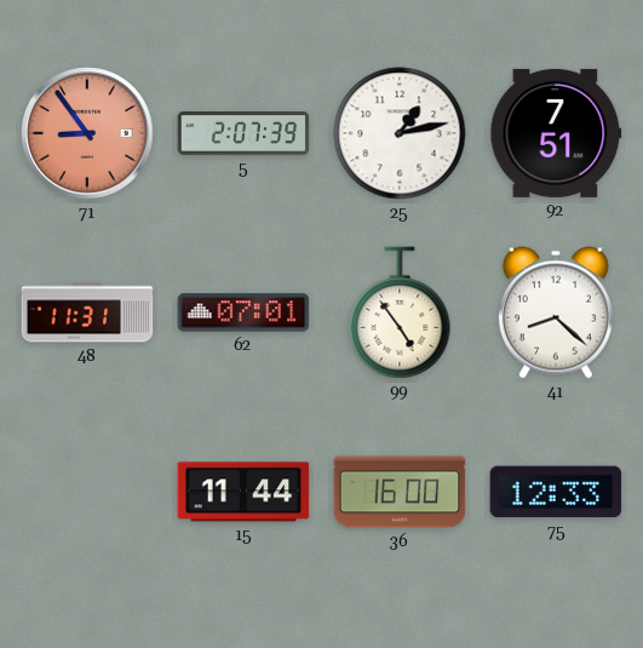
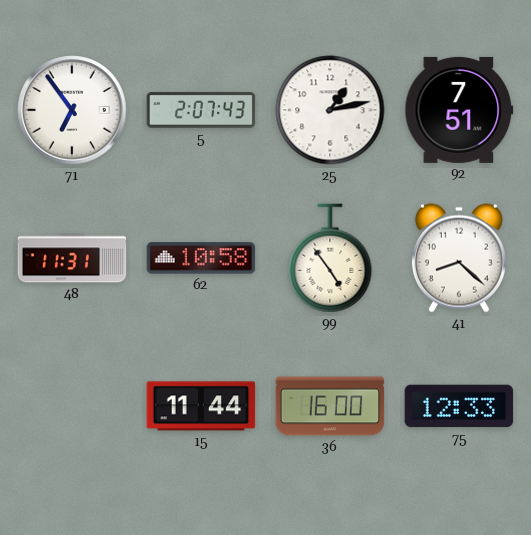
71: 8:54 -> 6:54 (72, 110)
71 dial: salmon -> white (72, 110)
5: 2:07:39 -> 2:07:43 (201, 111)
62: 07:01 -> 10:58 (201, 258)
